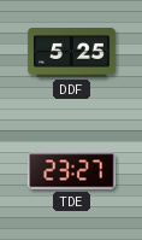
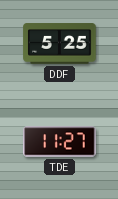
TDE: 23:27 -> 11:27 (60, 142)
